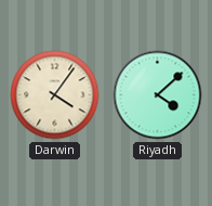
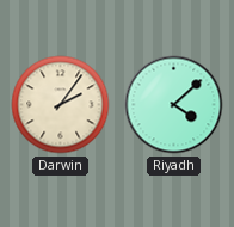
Darwin: 4:06 -> 2:06 (61, 105)
